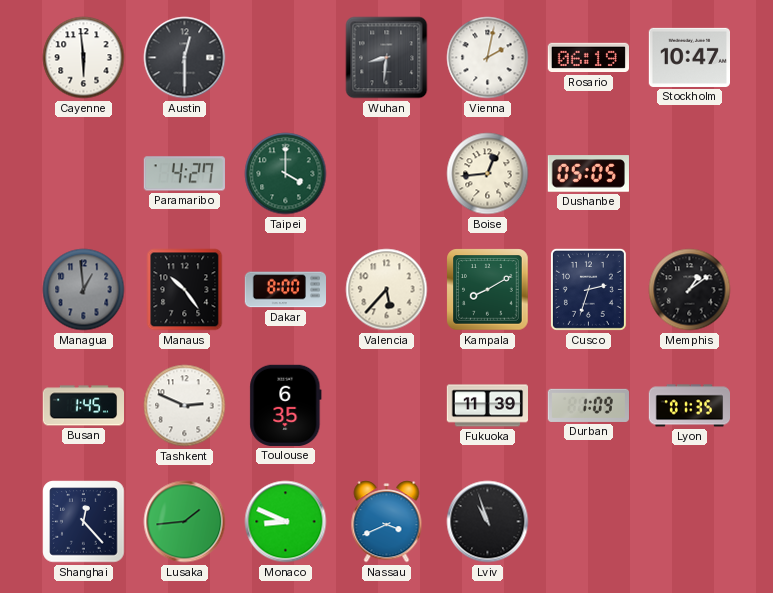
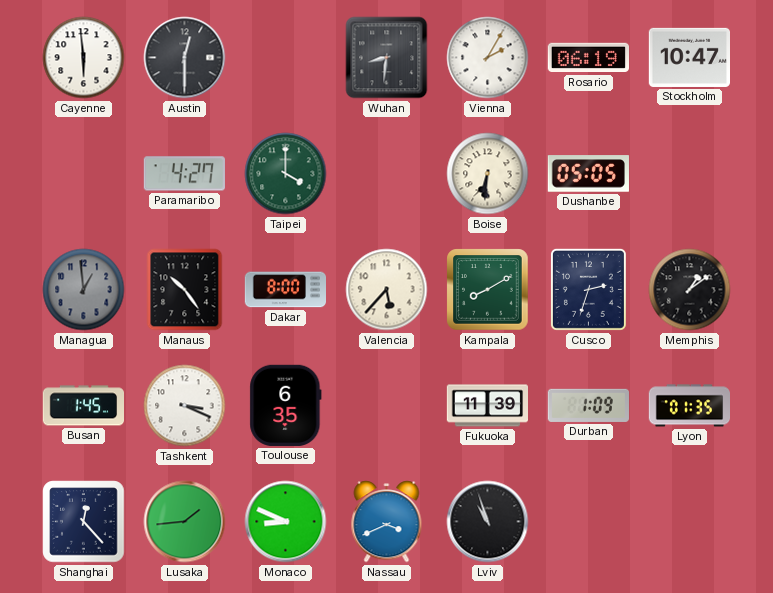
Vienna: 2:02 -> 2:05 (488, 58)
Boise: 12:44 -> 6:31 (488, 174)
Tashkent: 2:49 -> 3:19 (185, 406)
